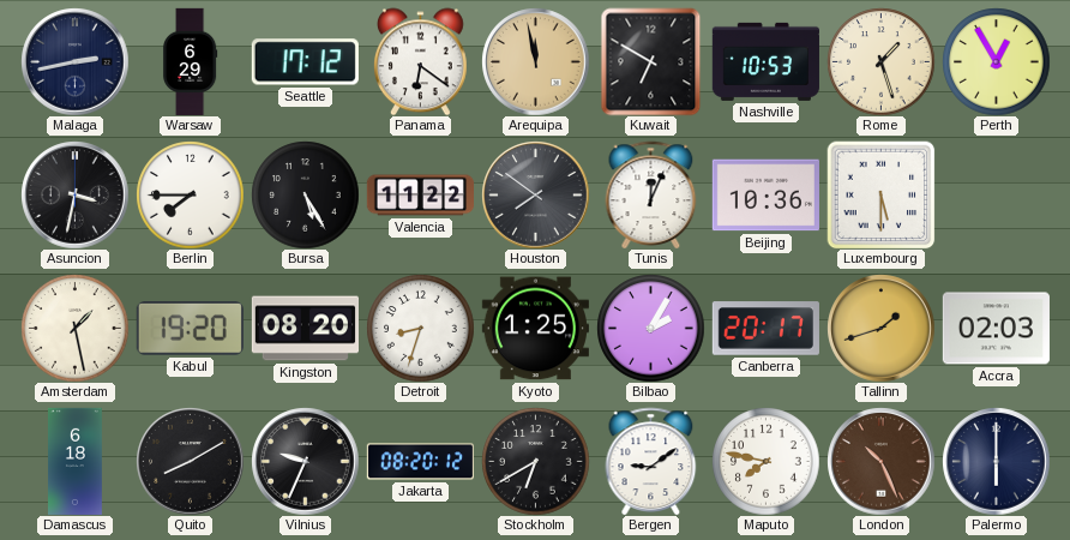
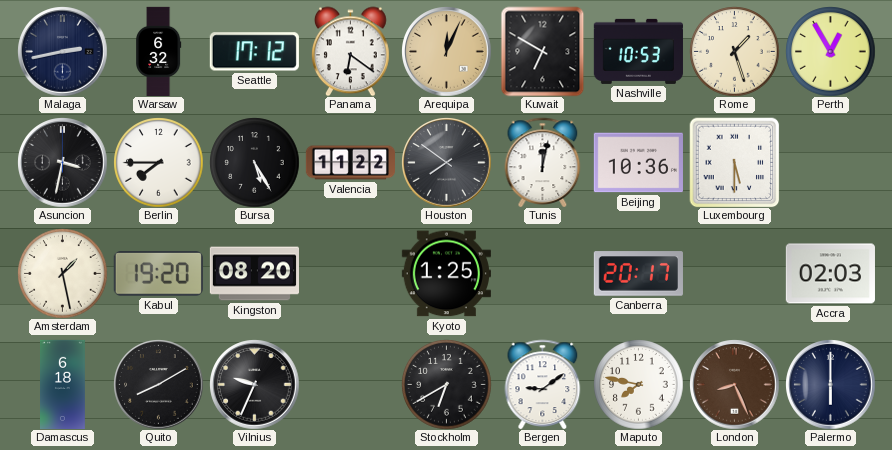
Warsaw: 6:29 -> 6:32 (159, 51)
Arequipa: 11:58 -> 12:04 (446, 51)
Tunis: 12:04 -> 12:02 (543, 162)
Detroit: 8:33 -> none (420, 328)
Bilbao: 2:05 -> none (650, 328)
Tallinn: 1:42 -> none (880, 328)
Jakarta: 08:20 -> none (420, 462)
London: 10:26 -> 8:26 (734, 384)
